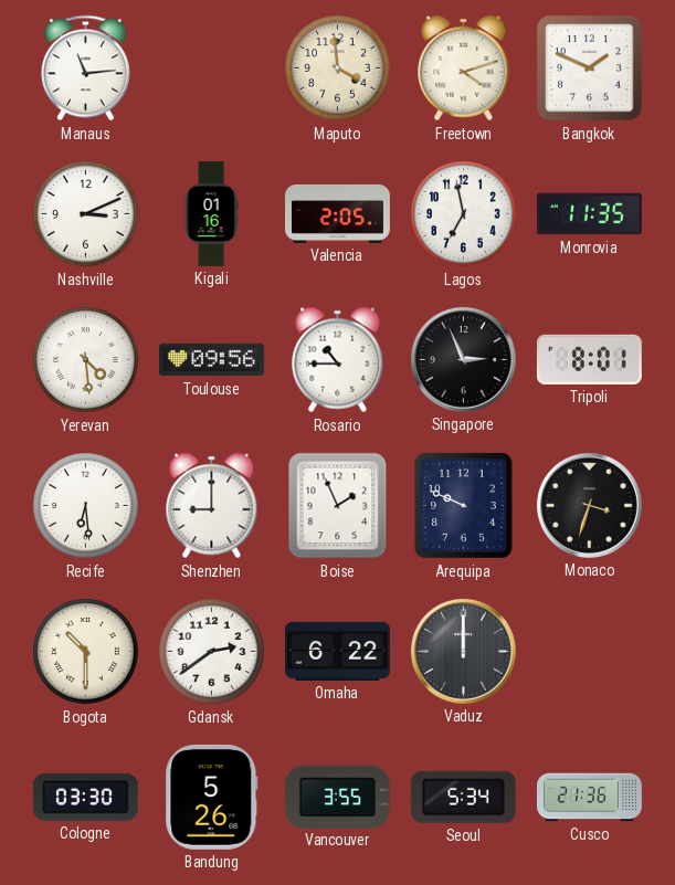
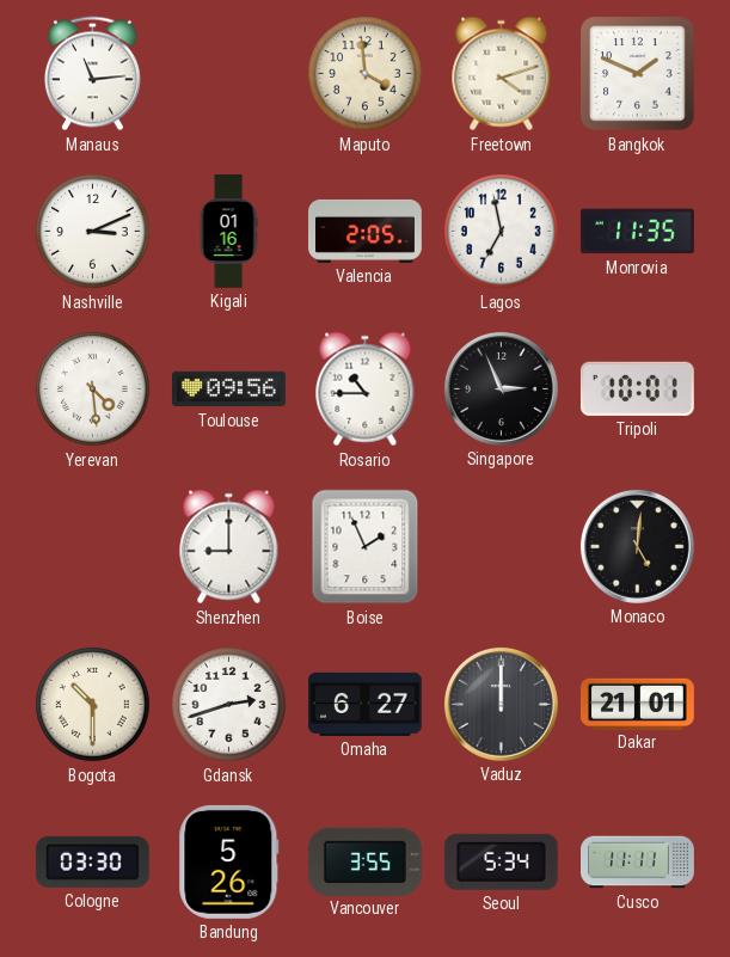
Tripoli: 8:01 -> 10:01 (637, 388)
Recife: 6:29 -> none (86, 506)
Arequipa: 9:49 -> none (464, 506)
Monaco: 3:33 -> 5:01 (637, 546)
Gdansk: 2:39 -> 2:42 (229, 705)
Omaha: 6:22 -> 6:27 (366, 704)
Dakar: none -> 21:01 (637, 704)
Cusco: 21:36 -> 11:11 (638, 863)
